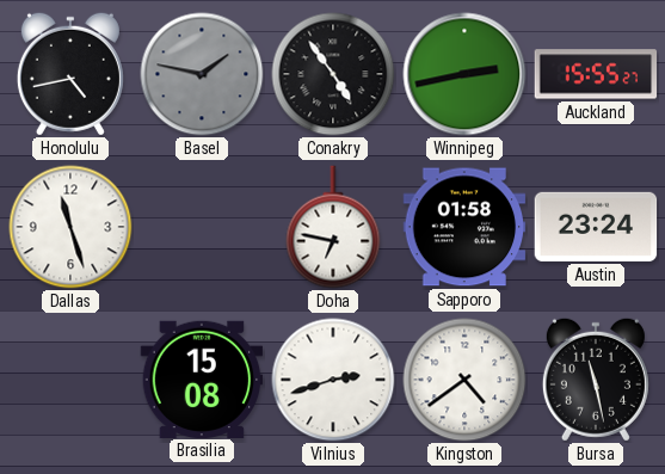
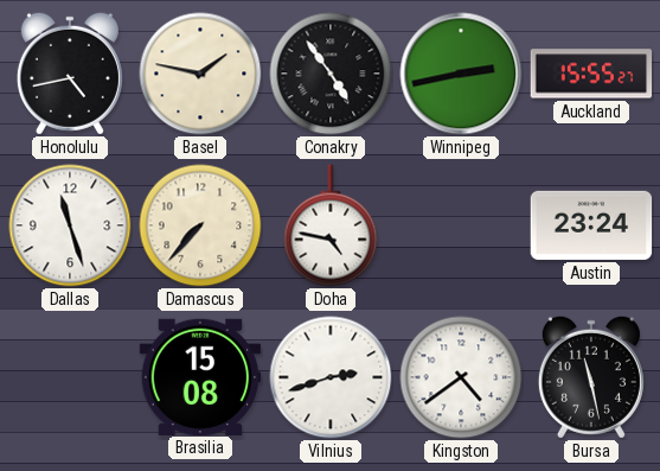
Basel dial: grey -> cream (200, 74)
Damascus: none -> 7:37 (200, 225)
Doha: 6:47 -> 4:47 (331, 225)
Sapporo: 01:58 -> none (464, 227)
